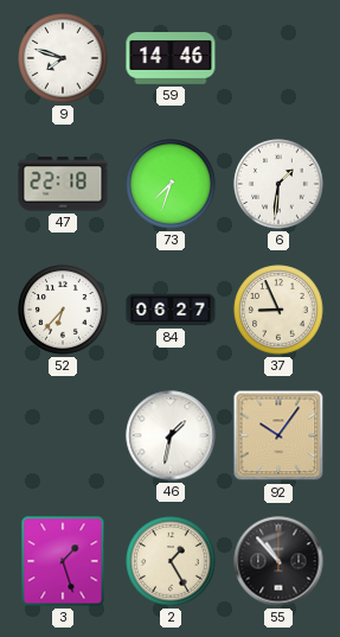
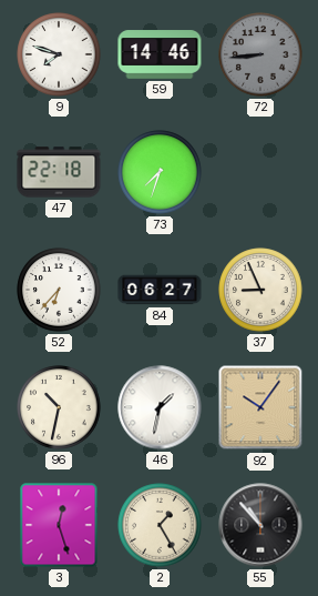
72: none -> 8:44 (260, 54)
6: 1:31 -> none (278, 184)
96: none -> 10:32 (59, 407)
3: 1:27 -> 12:27 (59, 525)
